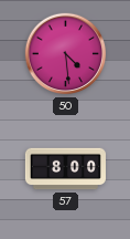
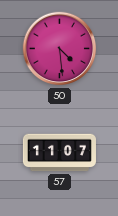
57: 8:00 -> 11:07 (59, 153)
